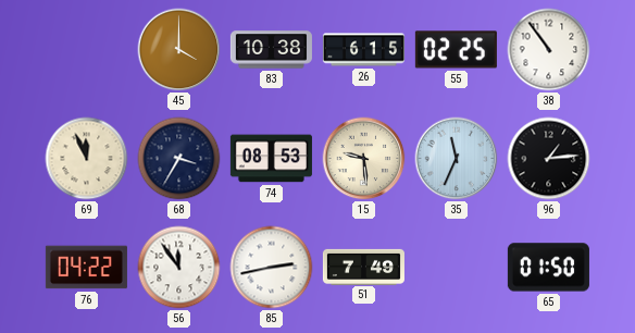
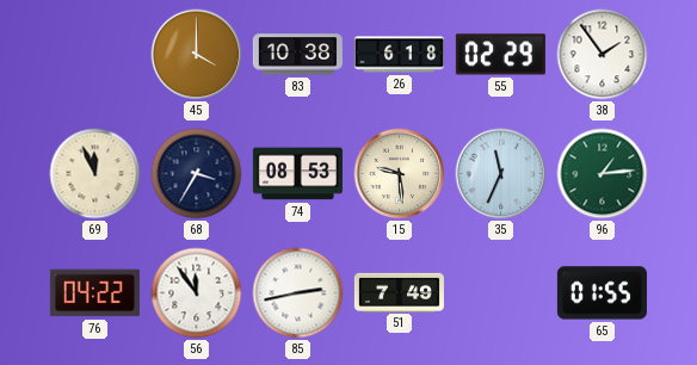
26: 6:15 -> 6:18 (399, 55)
55: 02:25 -> 02:29 (500, 55)
38: 10:54 -> 1:54 (603, 55)
96 dial: black -> green (603, 174)
65: 01:50 -> 01:55 (602, 293)
